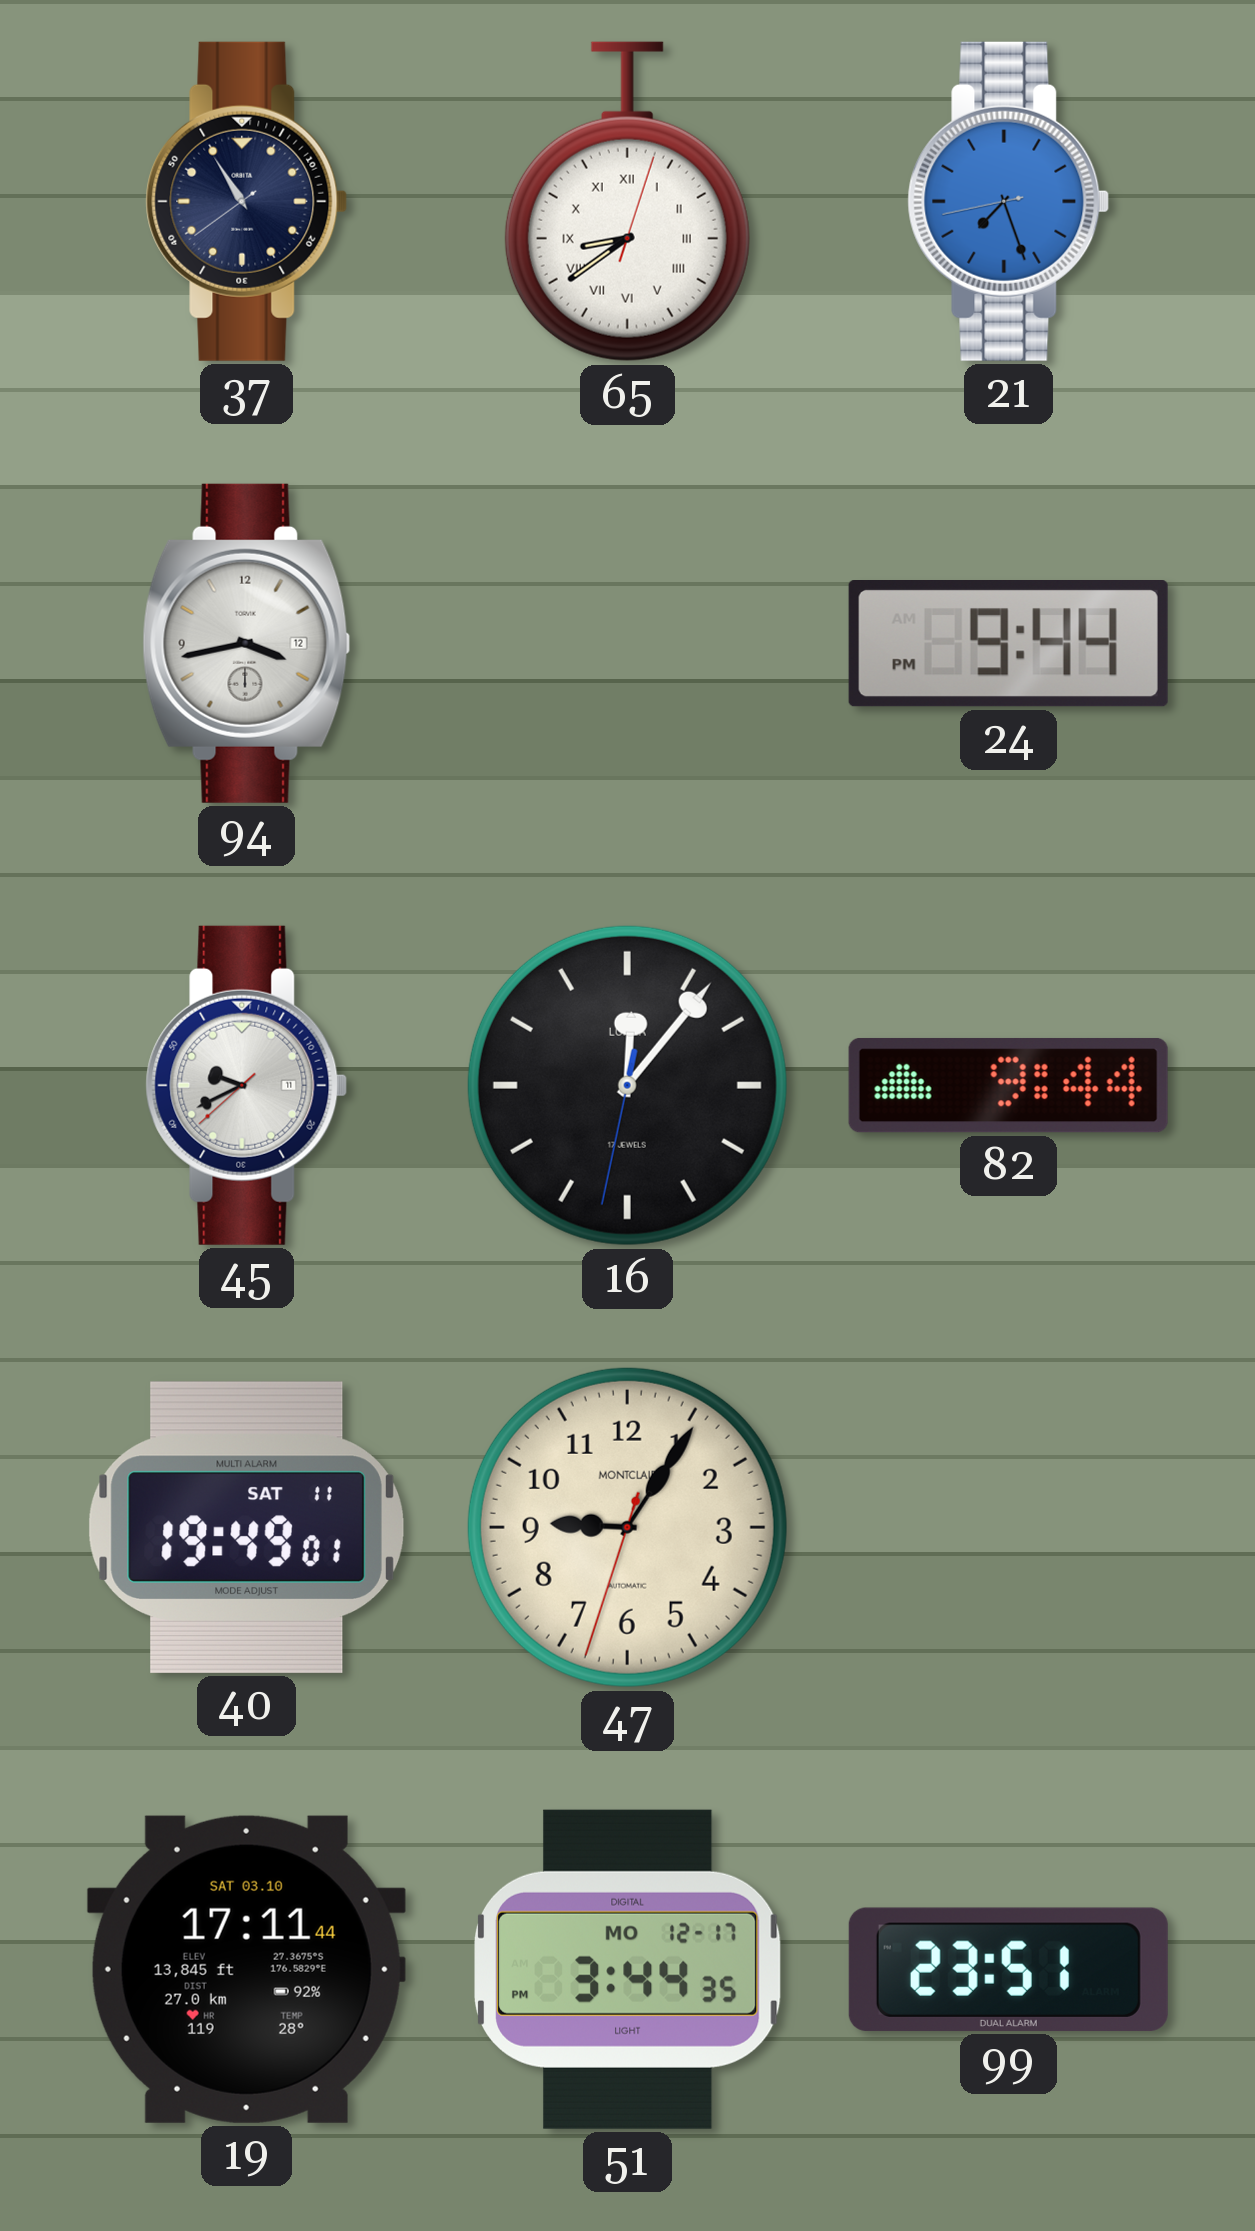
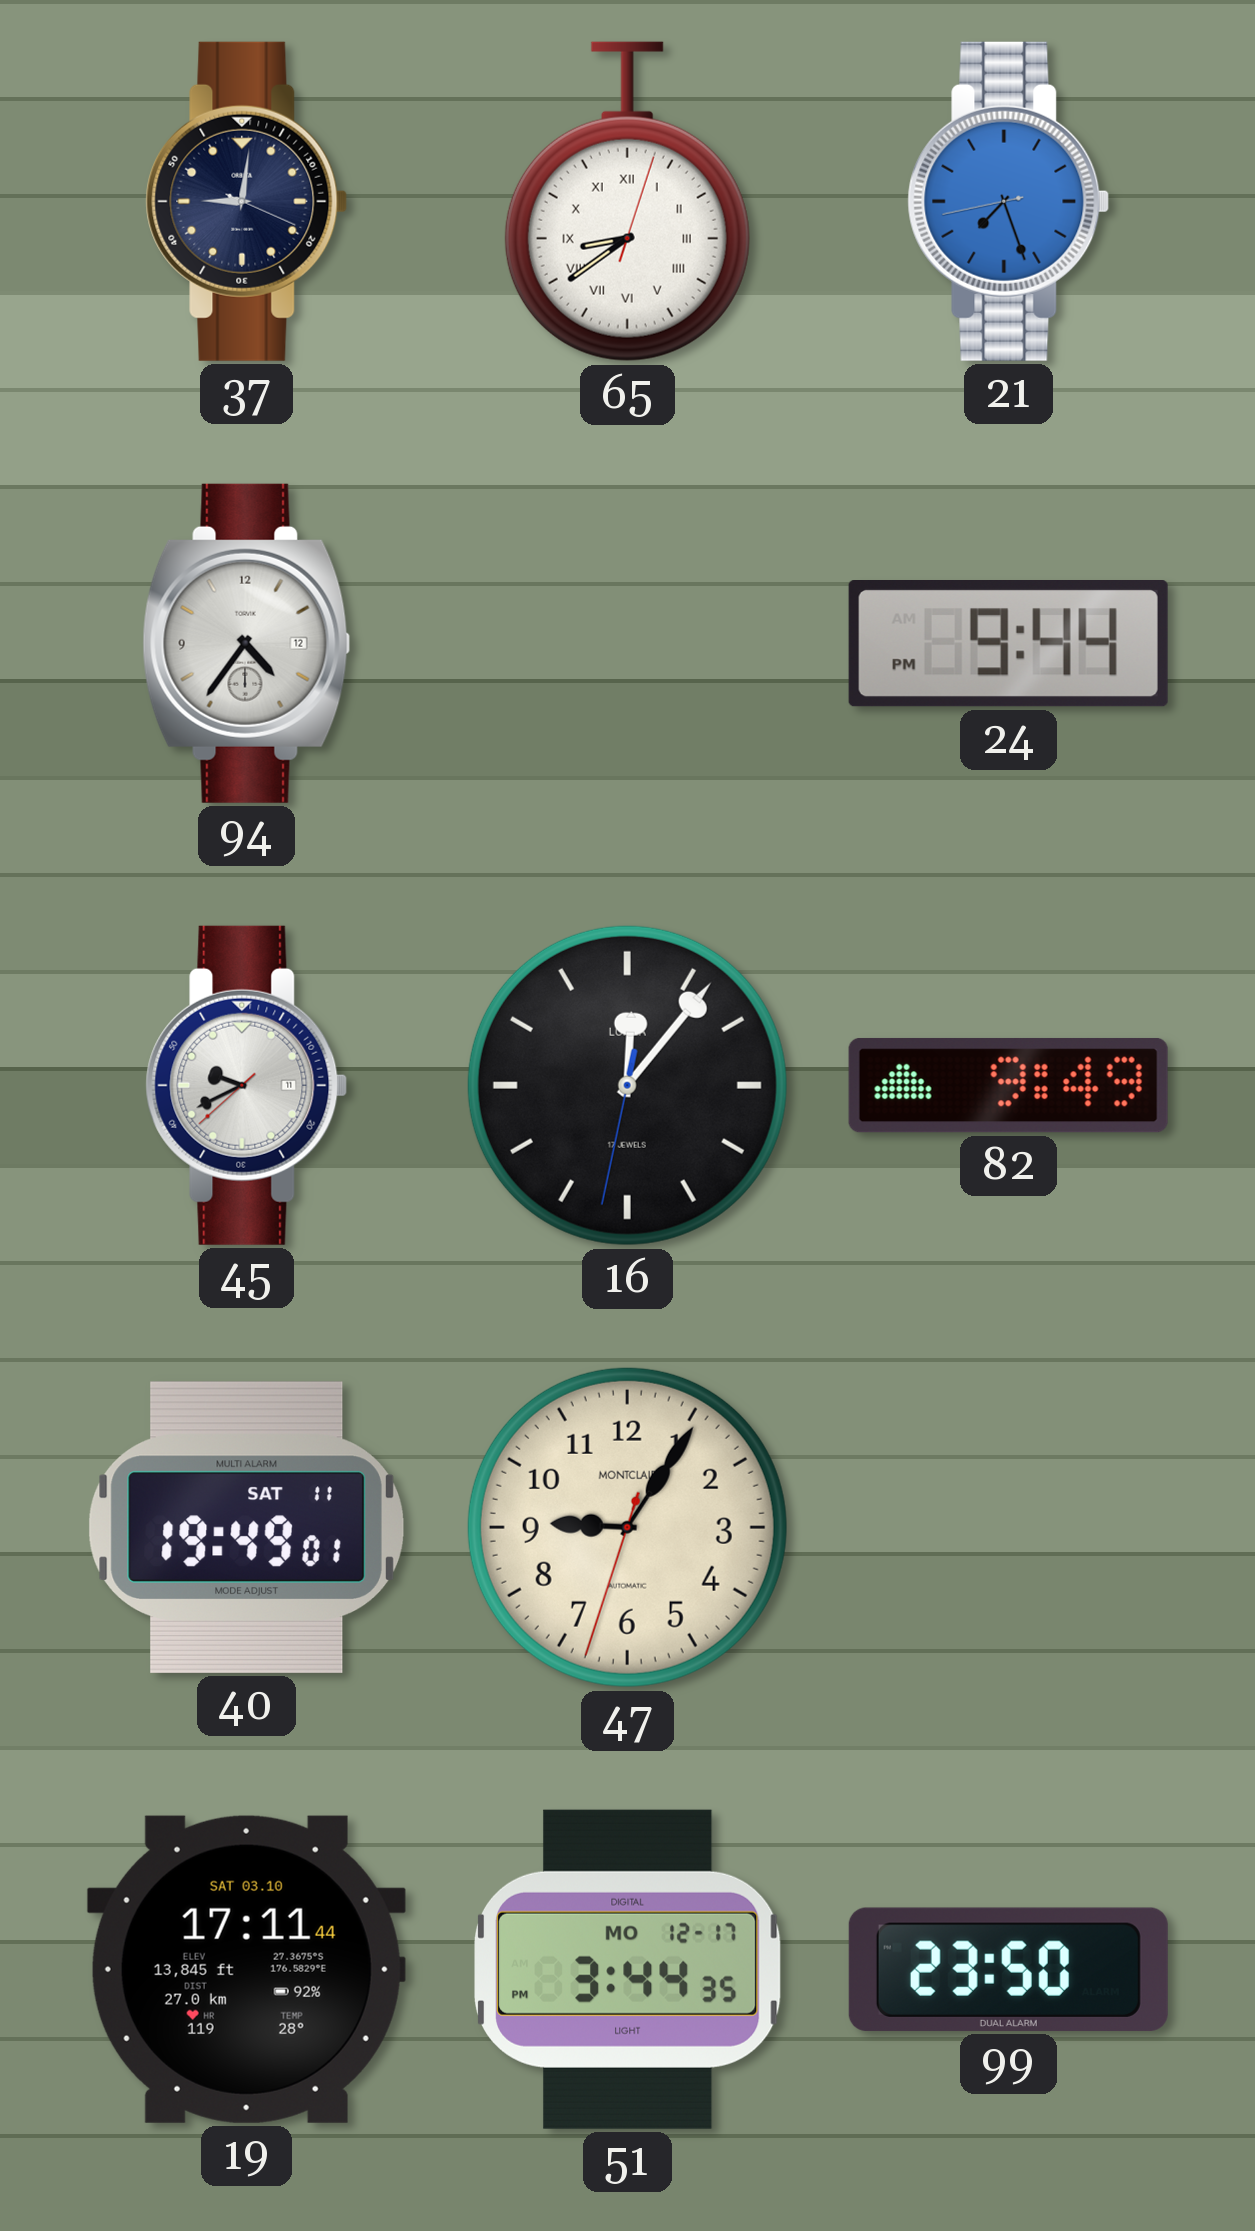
37: 10:54 -> 9:01 (247, 201)
94: 3:43 -> 4:36 (247, 643)
82: 9:44 -> 9:49 (1008, 1085)
99: 23:51 -> 23:50 (1008, 1969)
